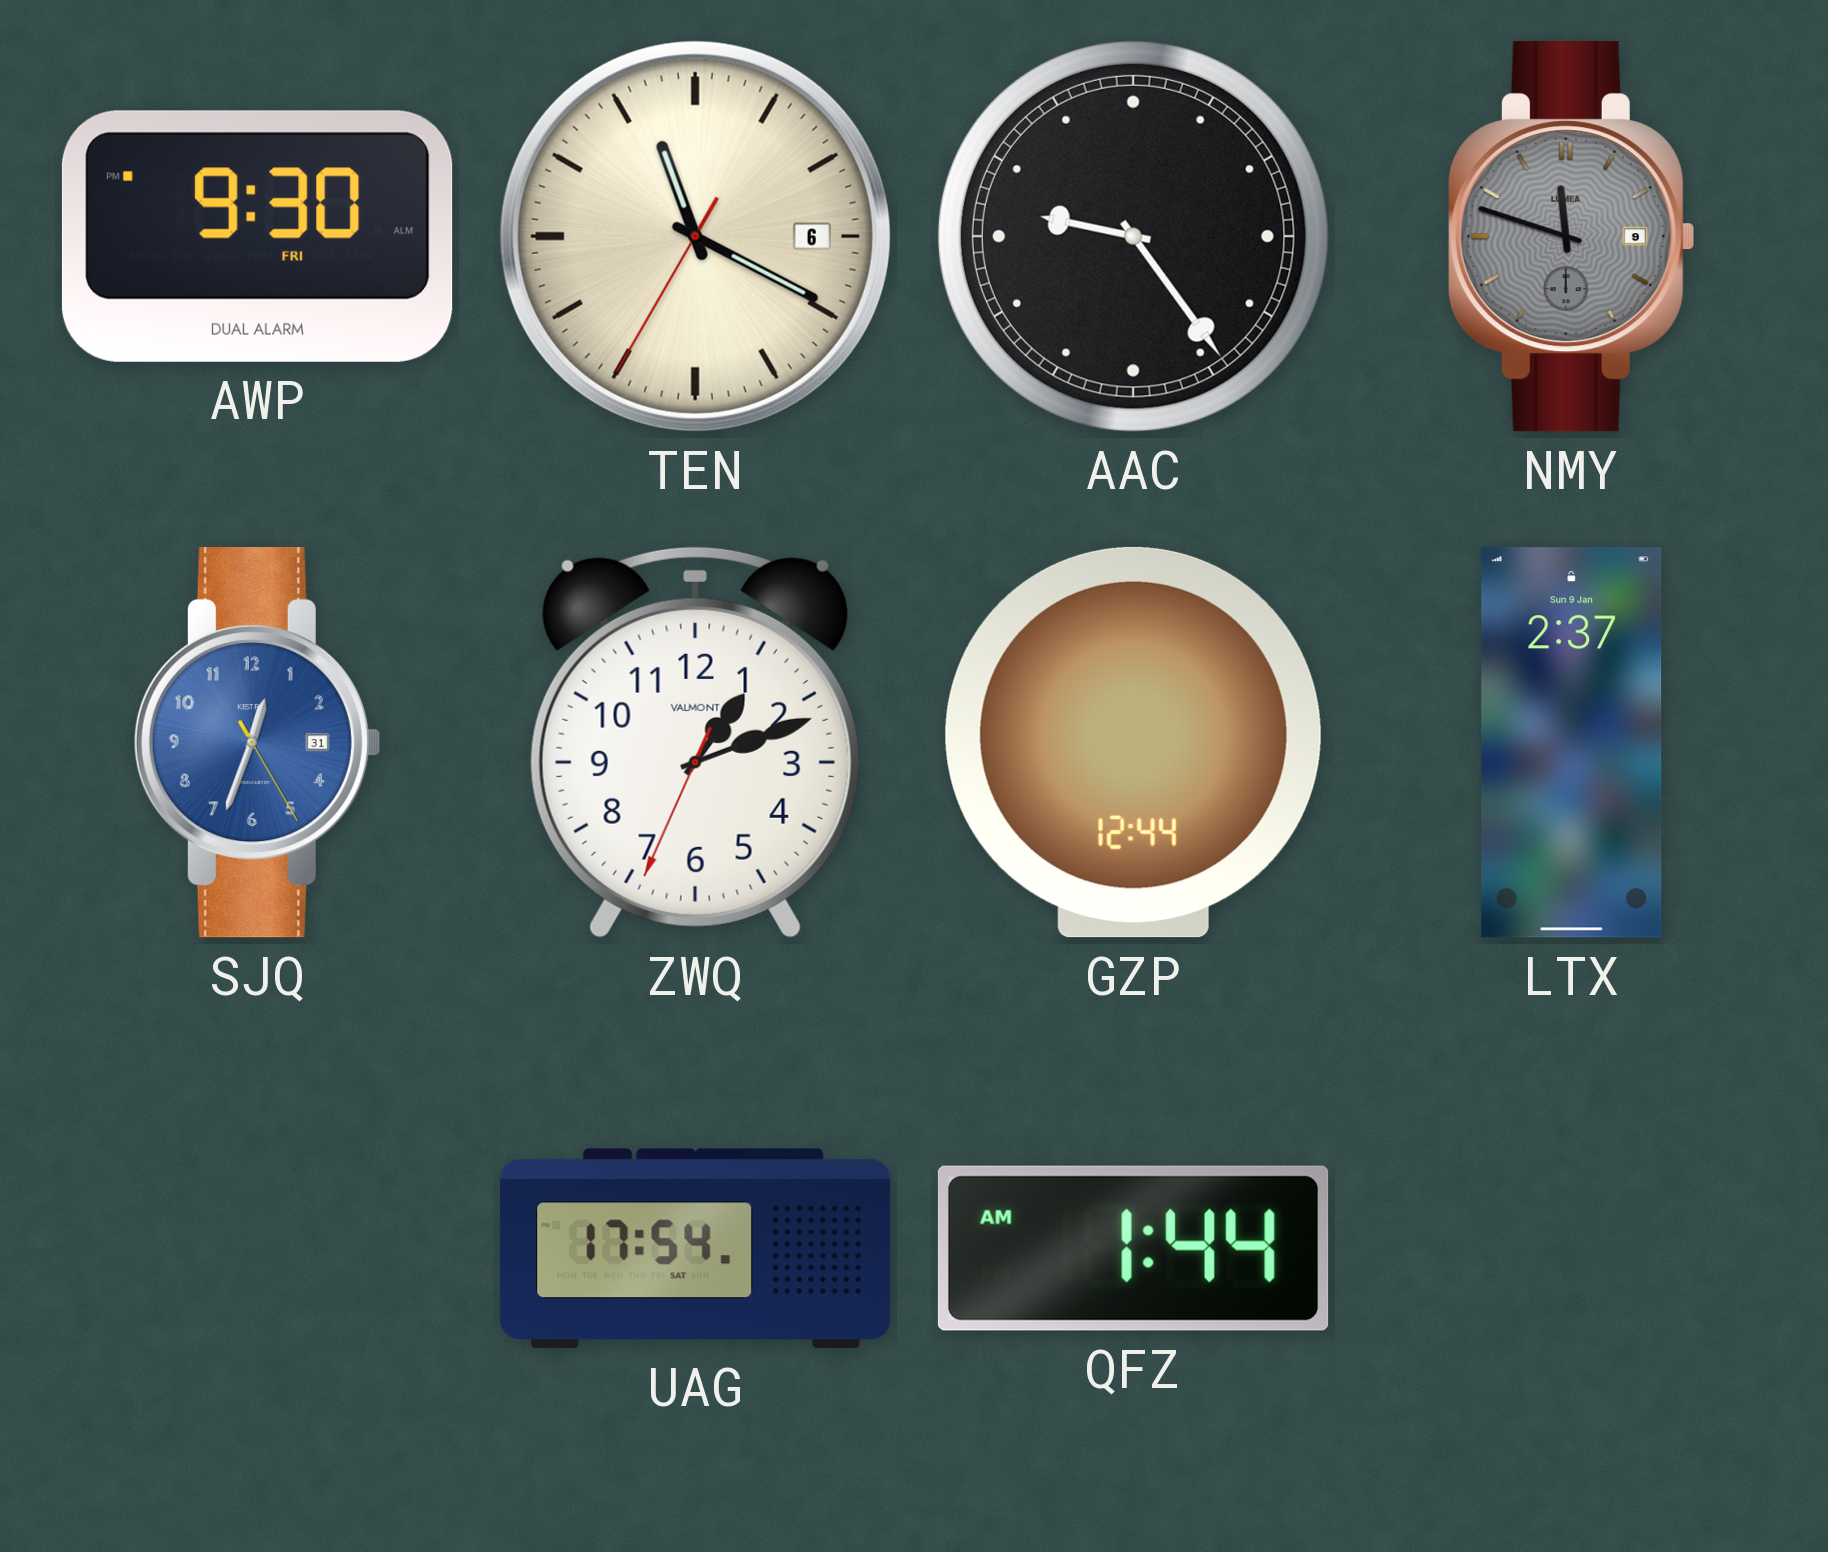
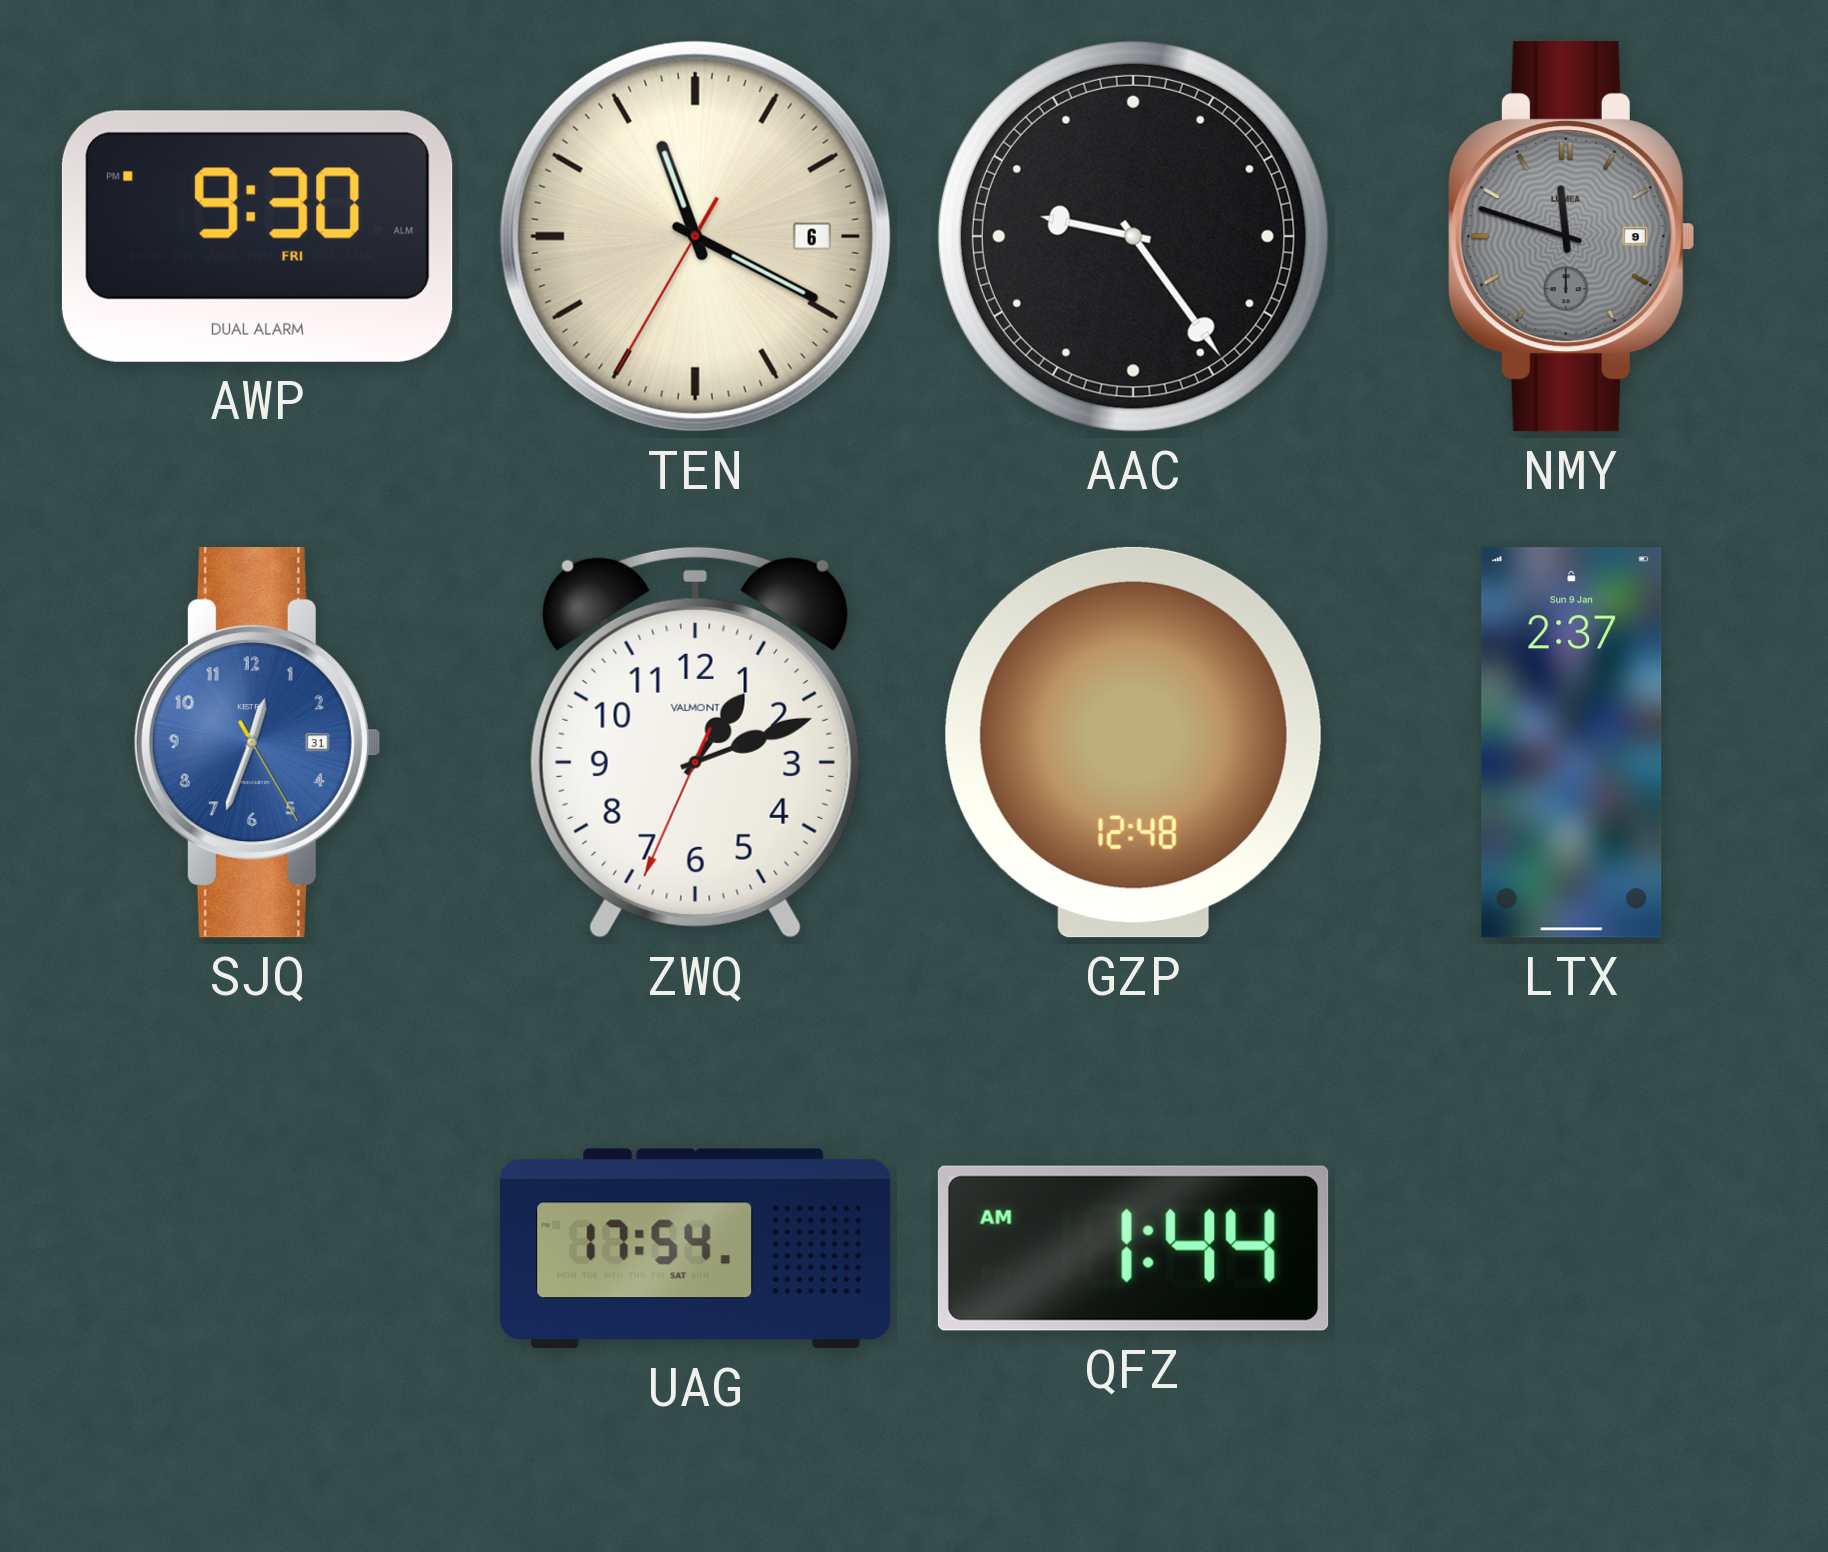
GZP: 12:44 -> 12:48 (1133, 742)
